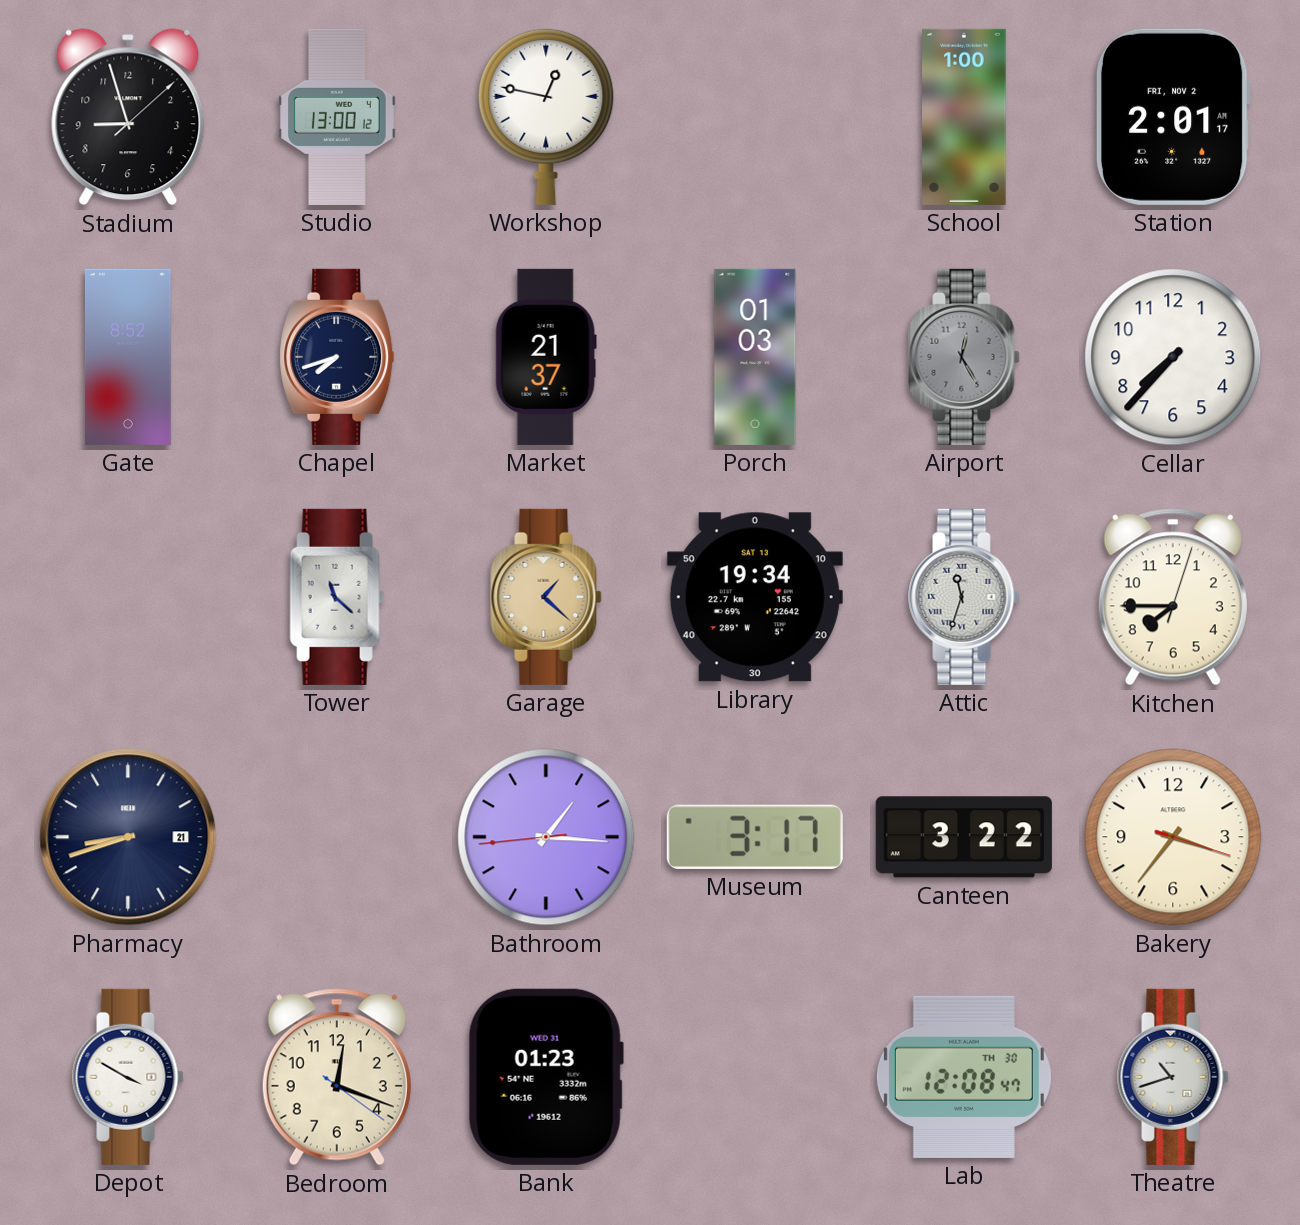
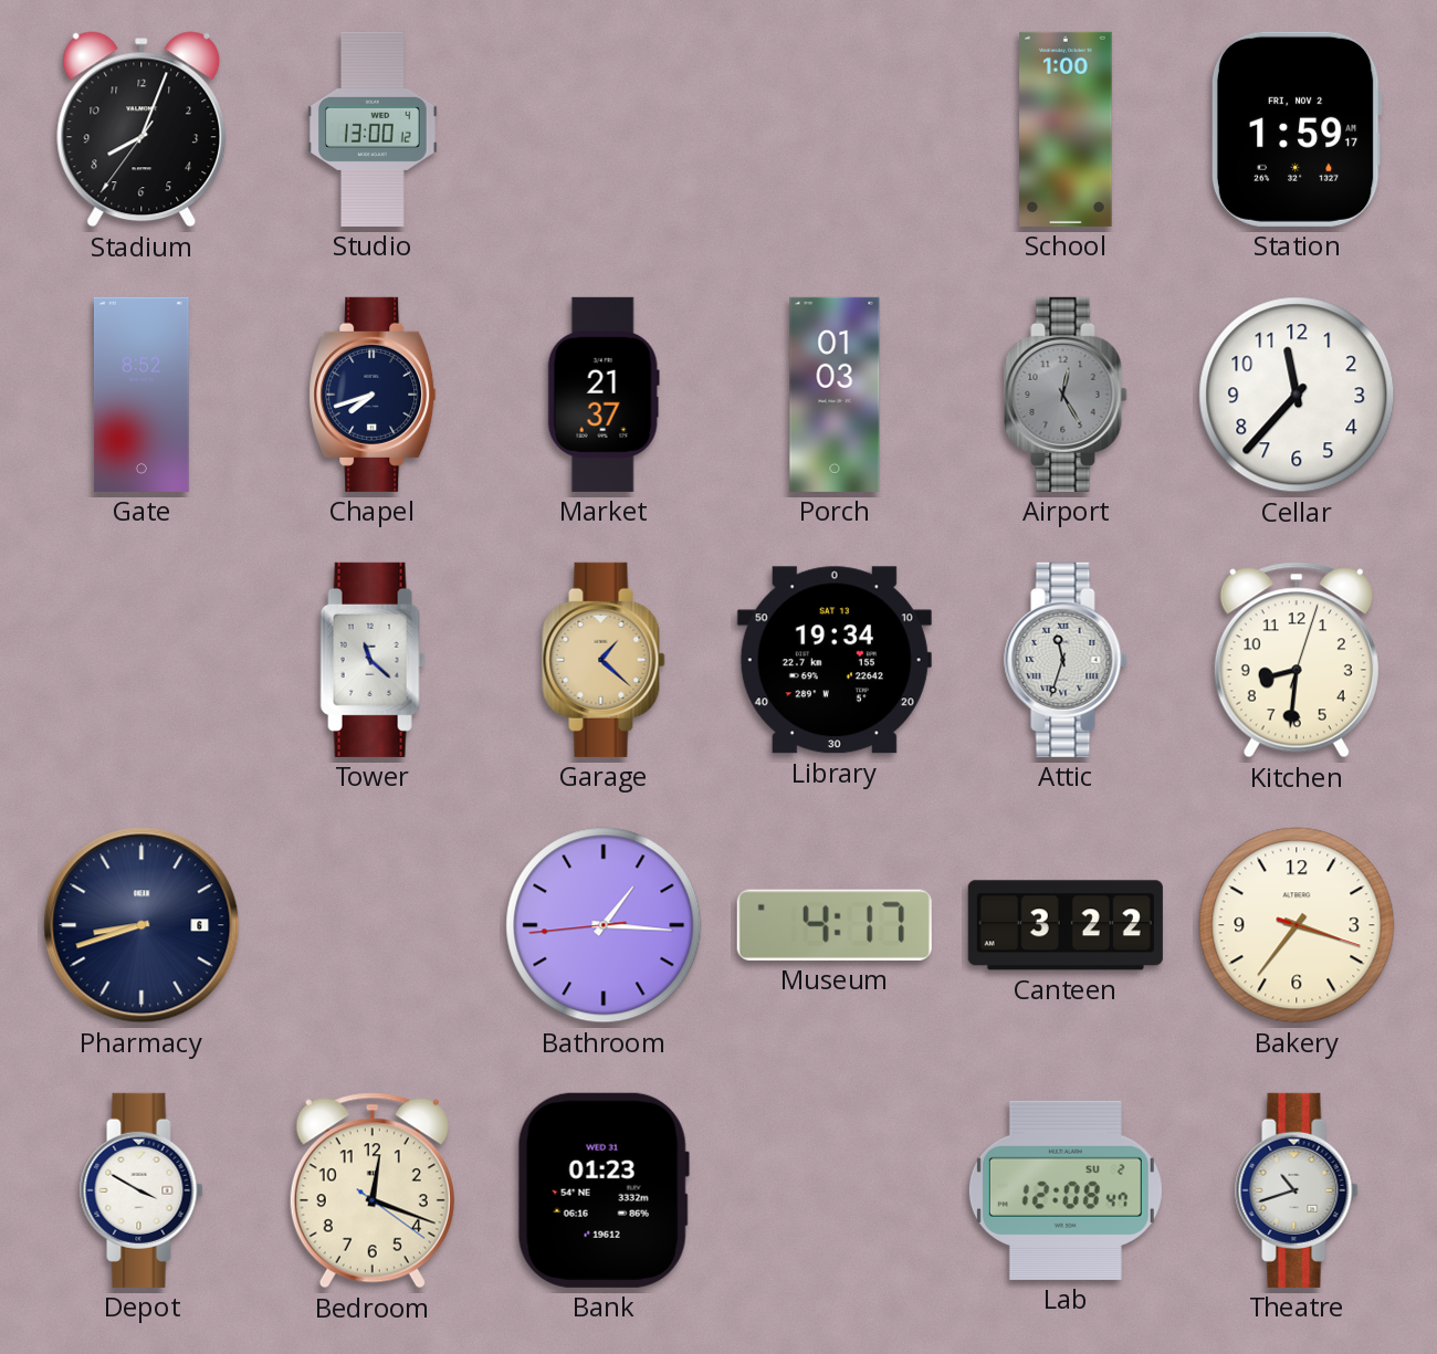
Stadium: 8:57 -> 8:03 (141, 129)
Workshop: 12:47 -> none (546, 116)
Station: 2:01 -> 1:59 (1297, 129)
Cellar: 7:37 -> 11:37 (1297, 395)
Kitchen: 7:45 -> 8:31 (1297, 660)
Pharmacy date: 21 -> 6 (141, 925)
Museum: 3:17 -> 4:17 (835, 925)
Lab date: TH 30 -> SU 2 (1066, 1190)
